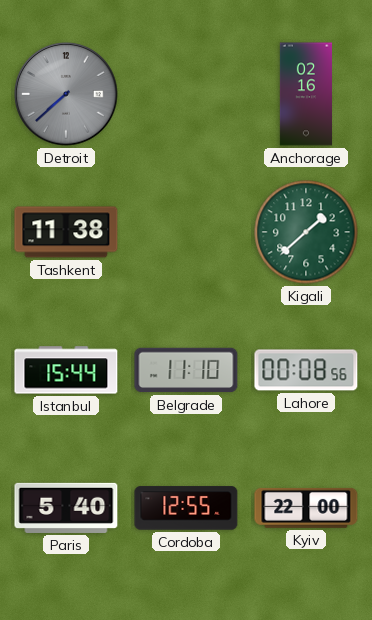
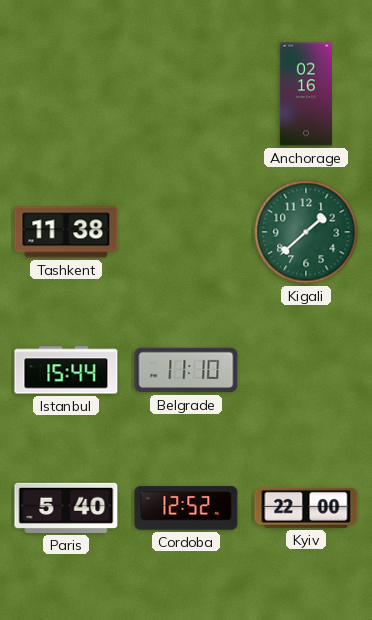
Detroit: 7:38 -> none (66, 94)
Lahore: 00:08 -> none (306, 370)
Cordoba: 12:55 -> 12:52 (186, 508)
